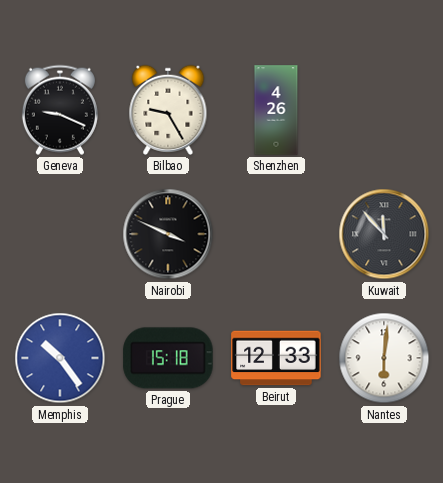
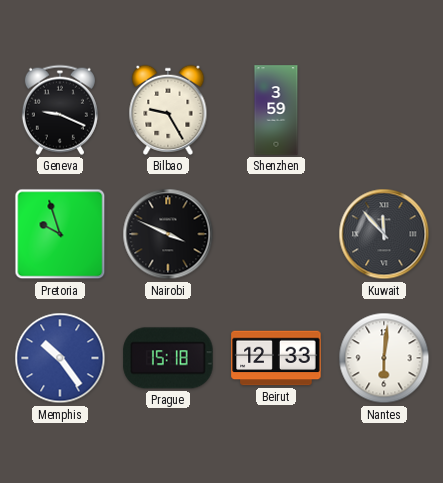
Shenzhen: 4:26 -> 3:59 (276, 110)
Pretoria: none -> 9:57 (60, 234)
